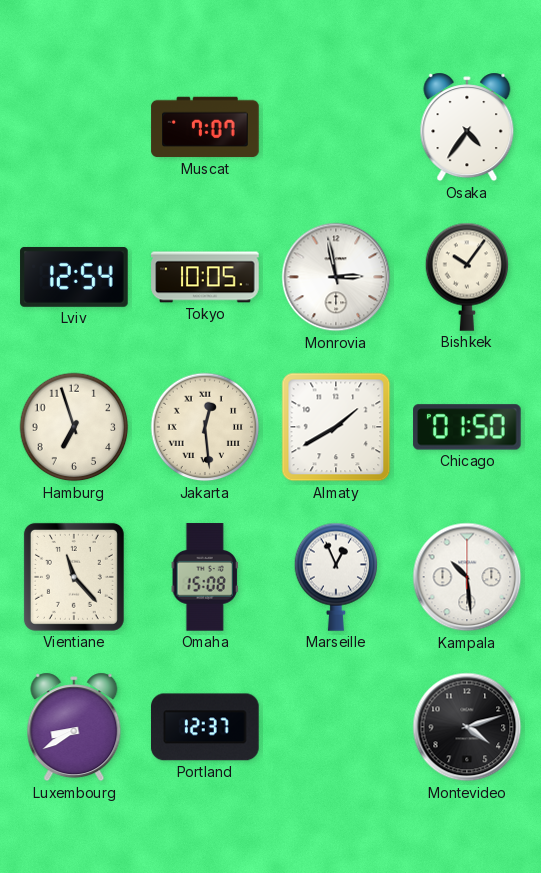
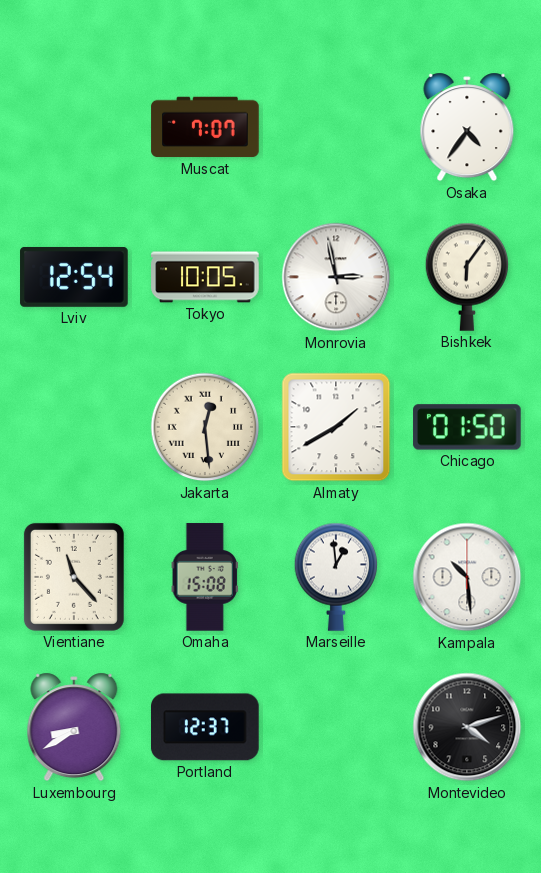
Bishkek: 10:06 -> 6:06 (467, 277)
Hamburg: 6:57 -> none (74, 427)
Marseille: 12:56 -> 12:59 (336, 577)
